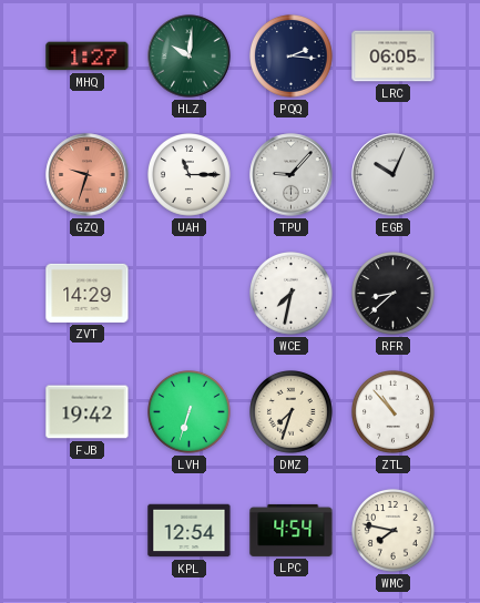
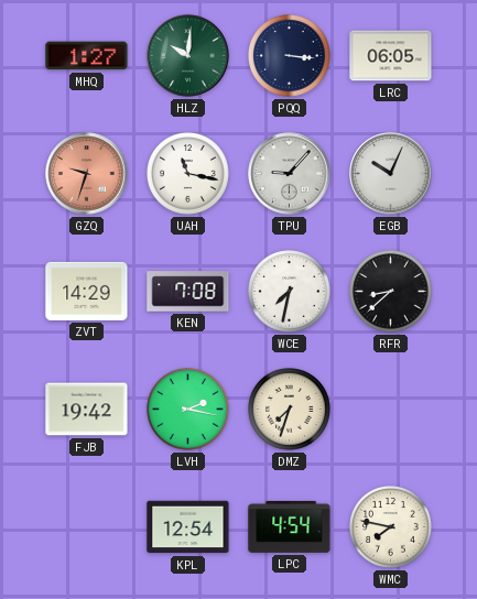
PQQ: 2:16 -> 3:16 (290, 56)
UAH: 11:15 -> 11:17 (188, 174)
KEN: none -> 7:08 (188, 292)
LVH: 6:33 -> 2:17 (188, 410)
ZTL: 10:53 -> none (394, 412)
